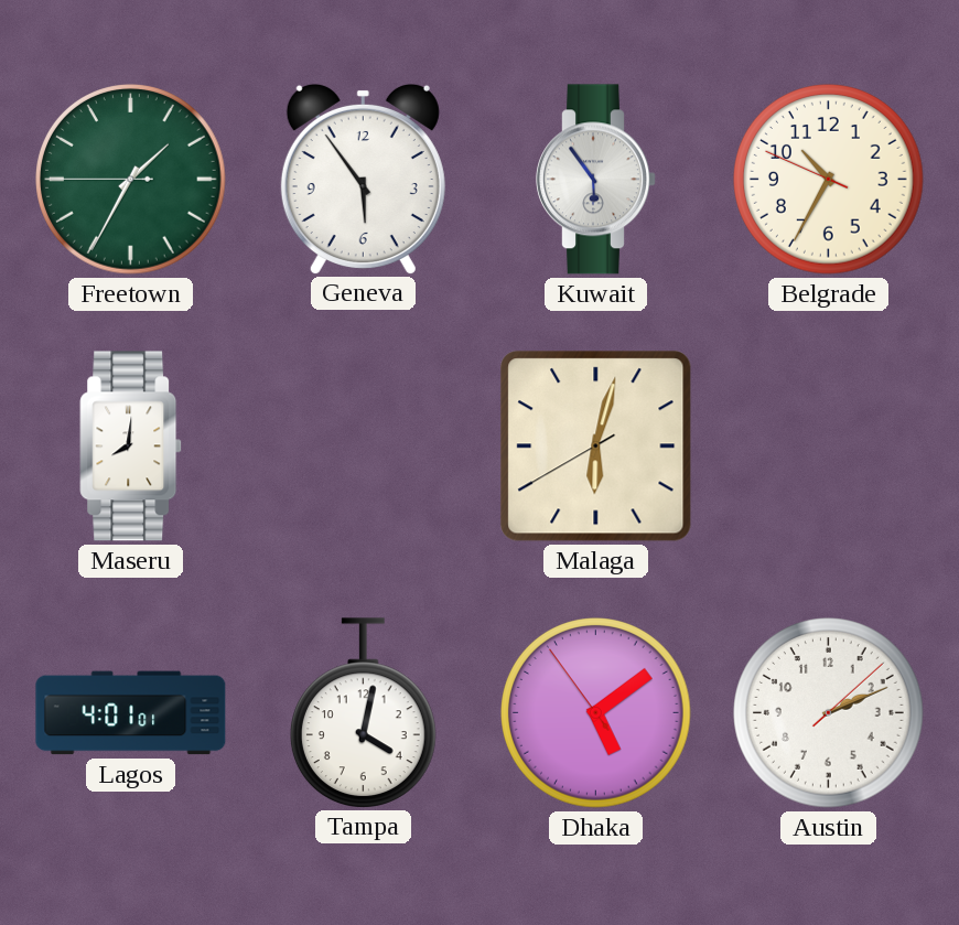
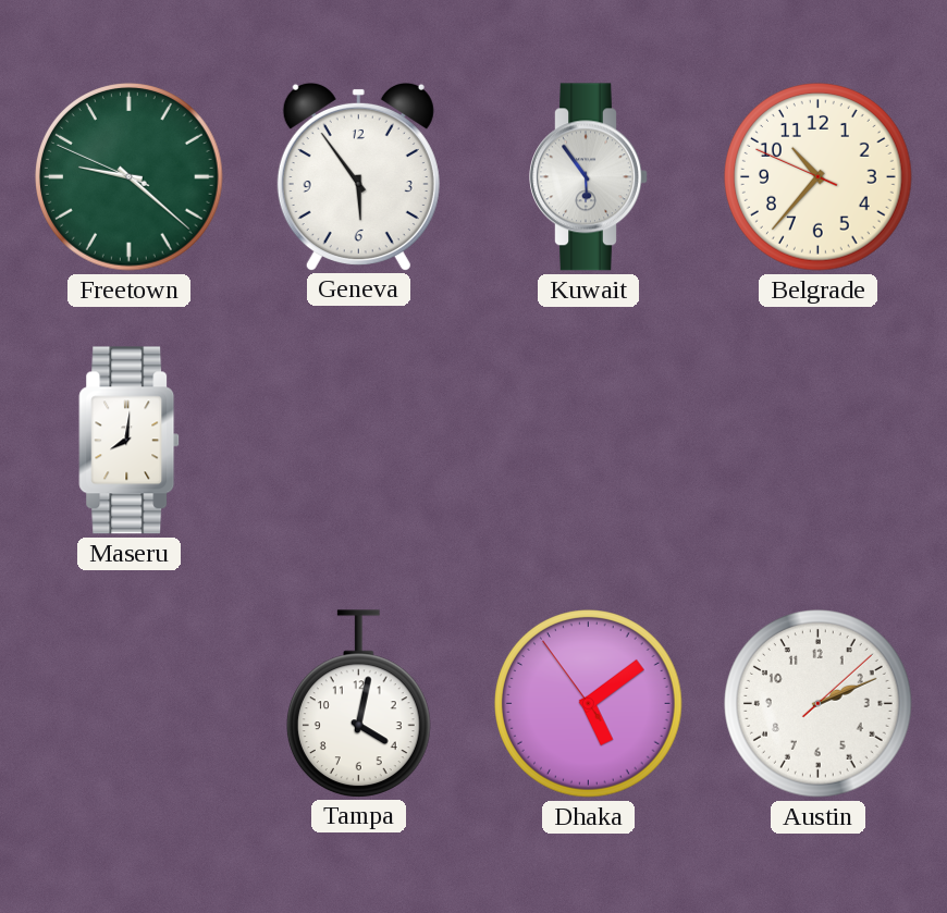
Freetown: 1:34 -> 9:21 (130, 177)
Belgrade: 10:34 -> 10:36 (819, 177)
Malaga: 6:02 -> none (596, 447)
Lagos: 4:01 -> none (131, 713)
